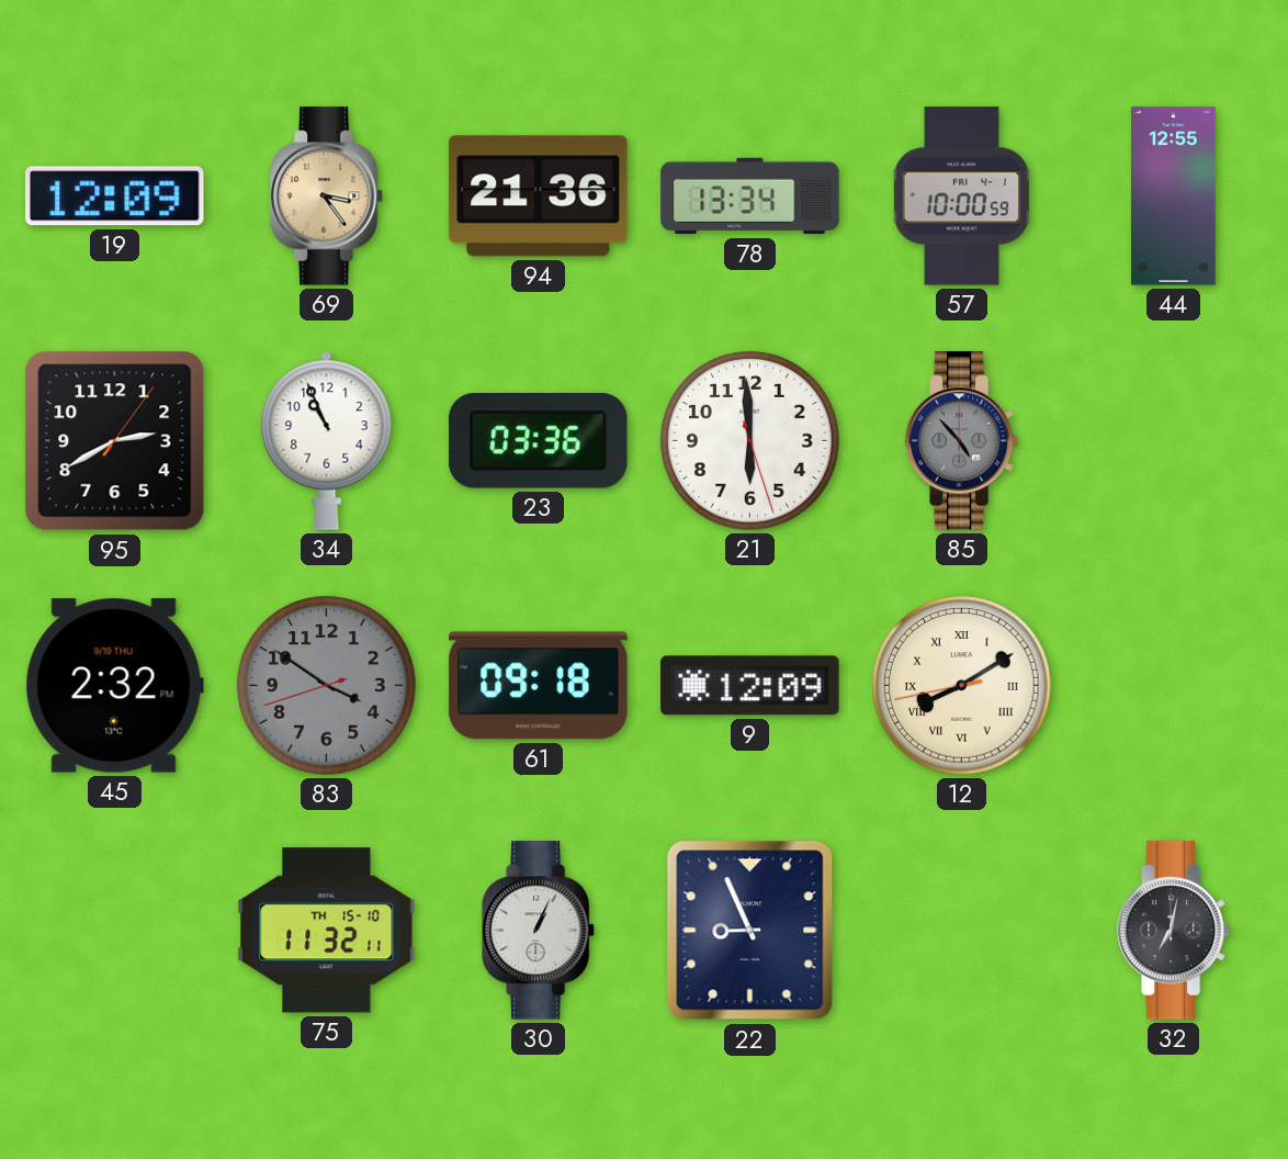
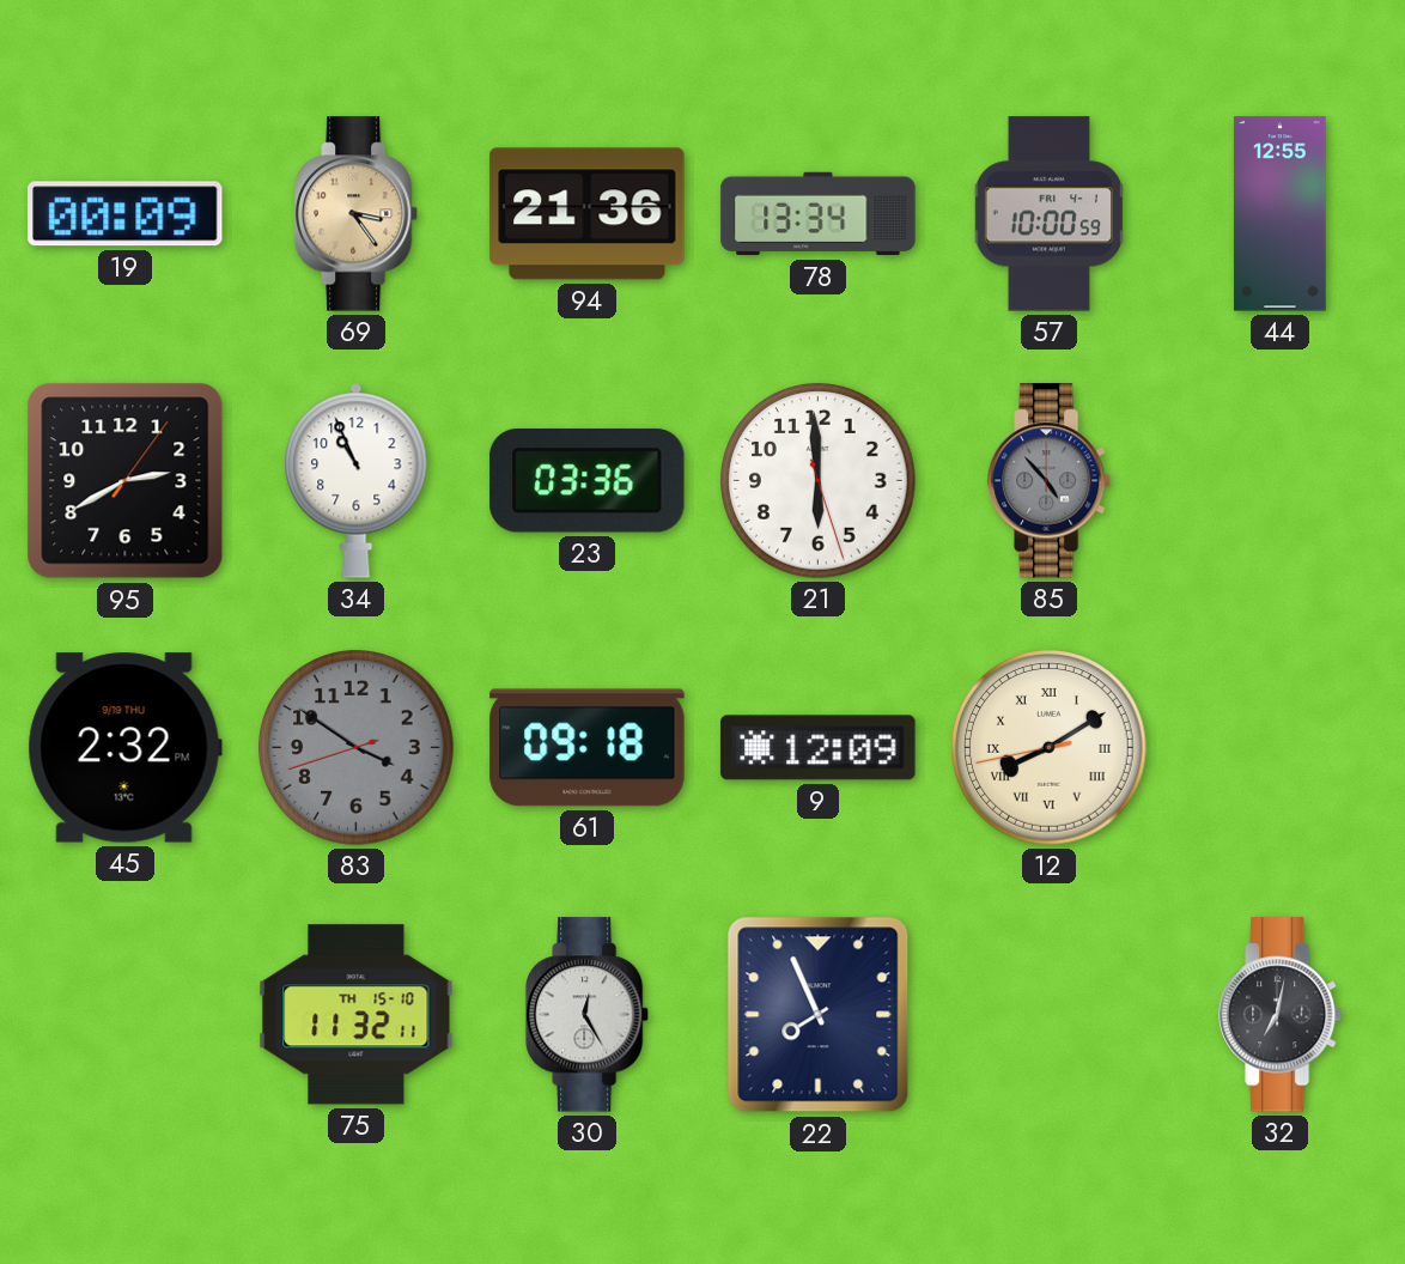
19: 12:09 -> 00:09 (126, 214)
30: 1:04 -> 12:25 (588, 1015)
22: 8:56 -> 7:56 (819, 1015)
